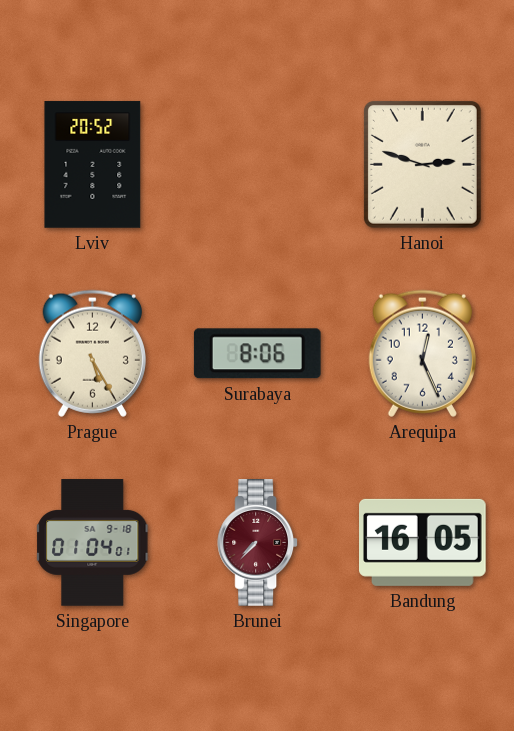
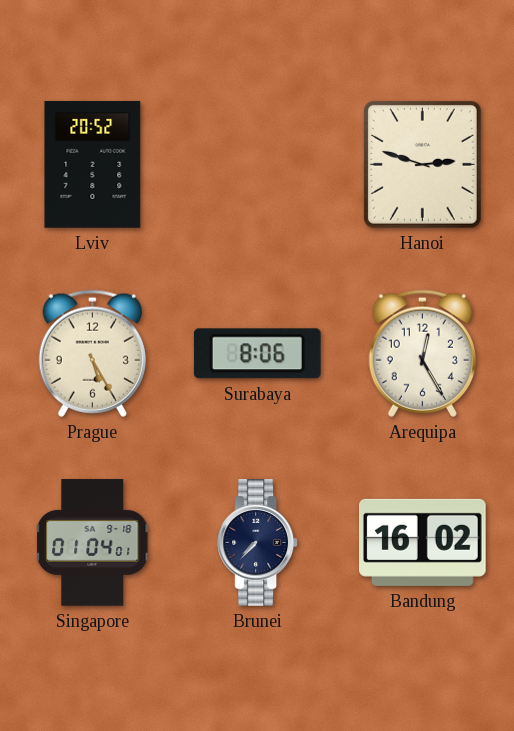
Arequipa: 12:26 -> 12:25 (422, 353)
Brunei dial: burgundy -> navy (258, 543)
Bandung: 16:05 -> 16:02 (423, 542)
